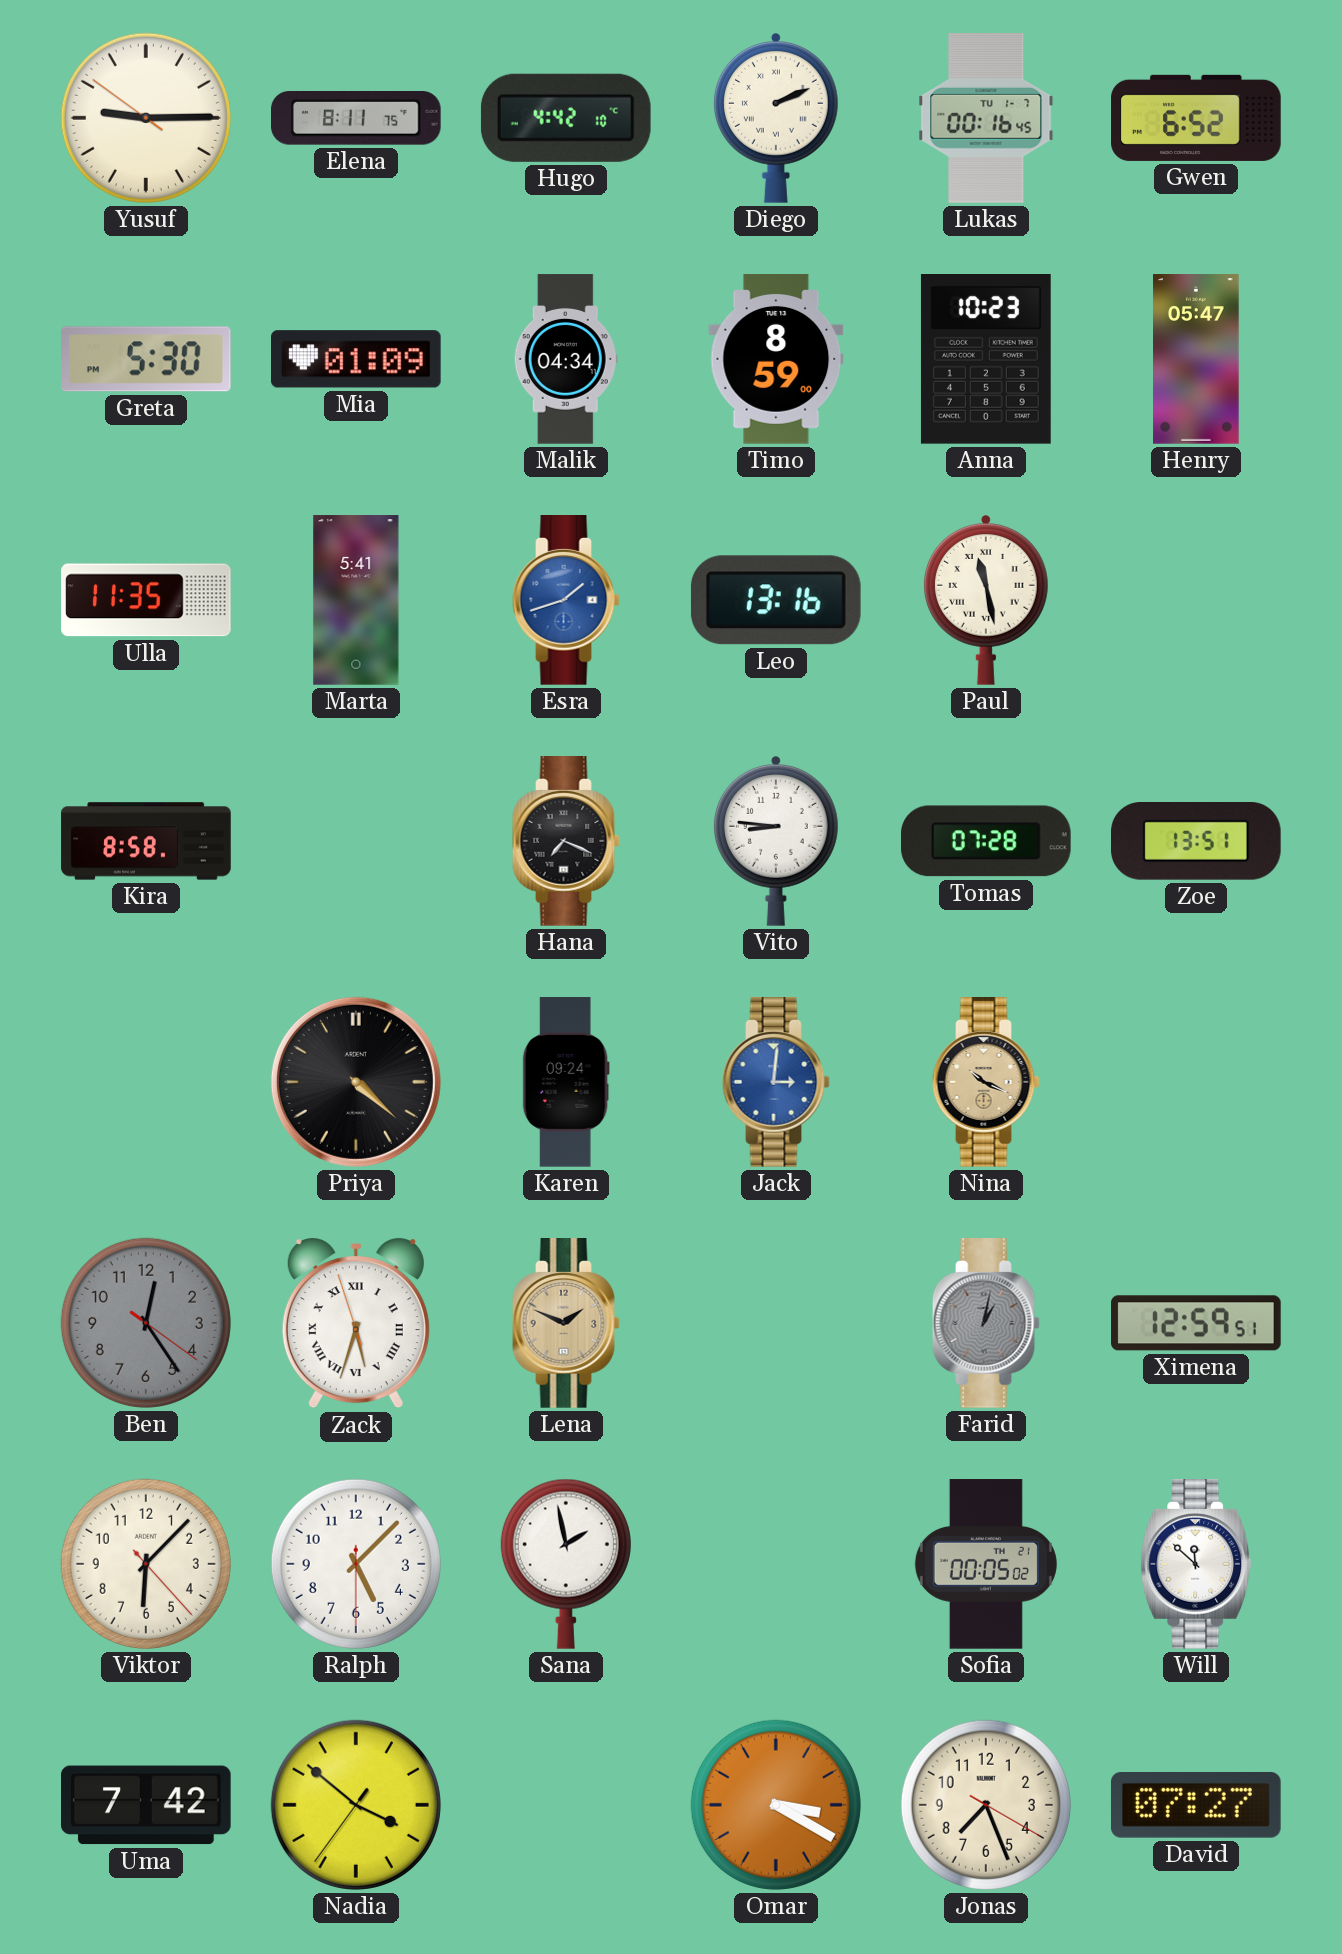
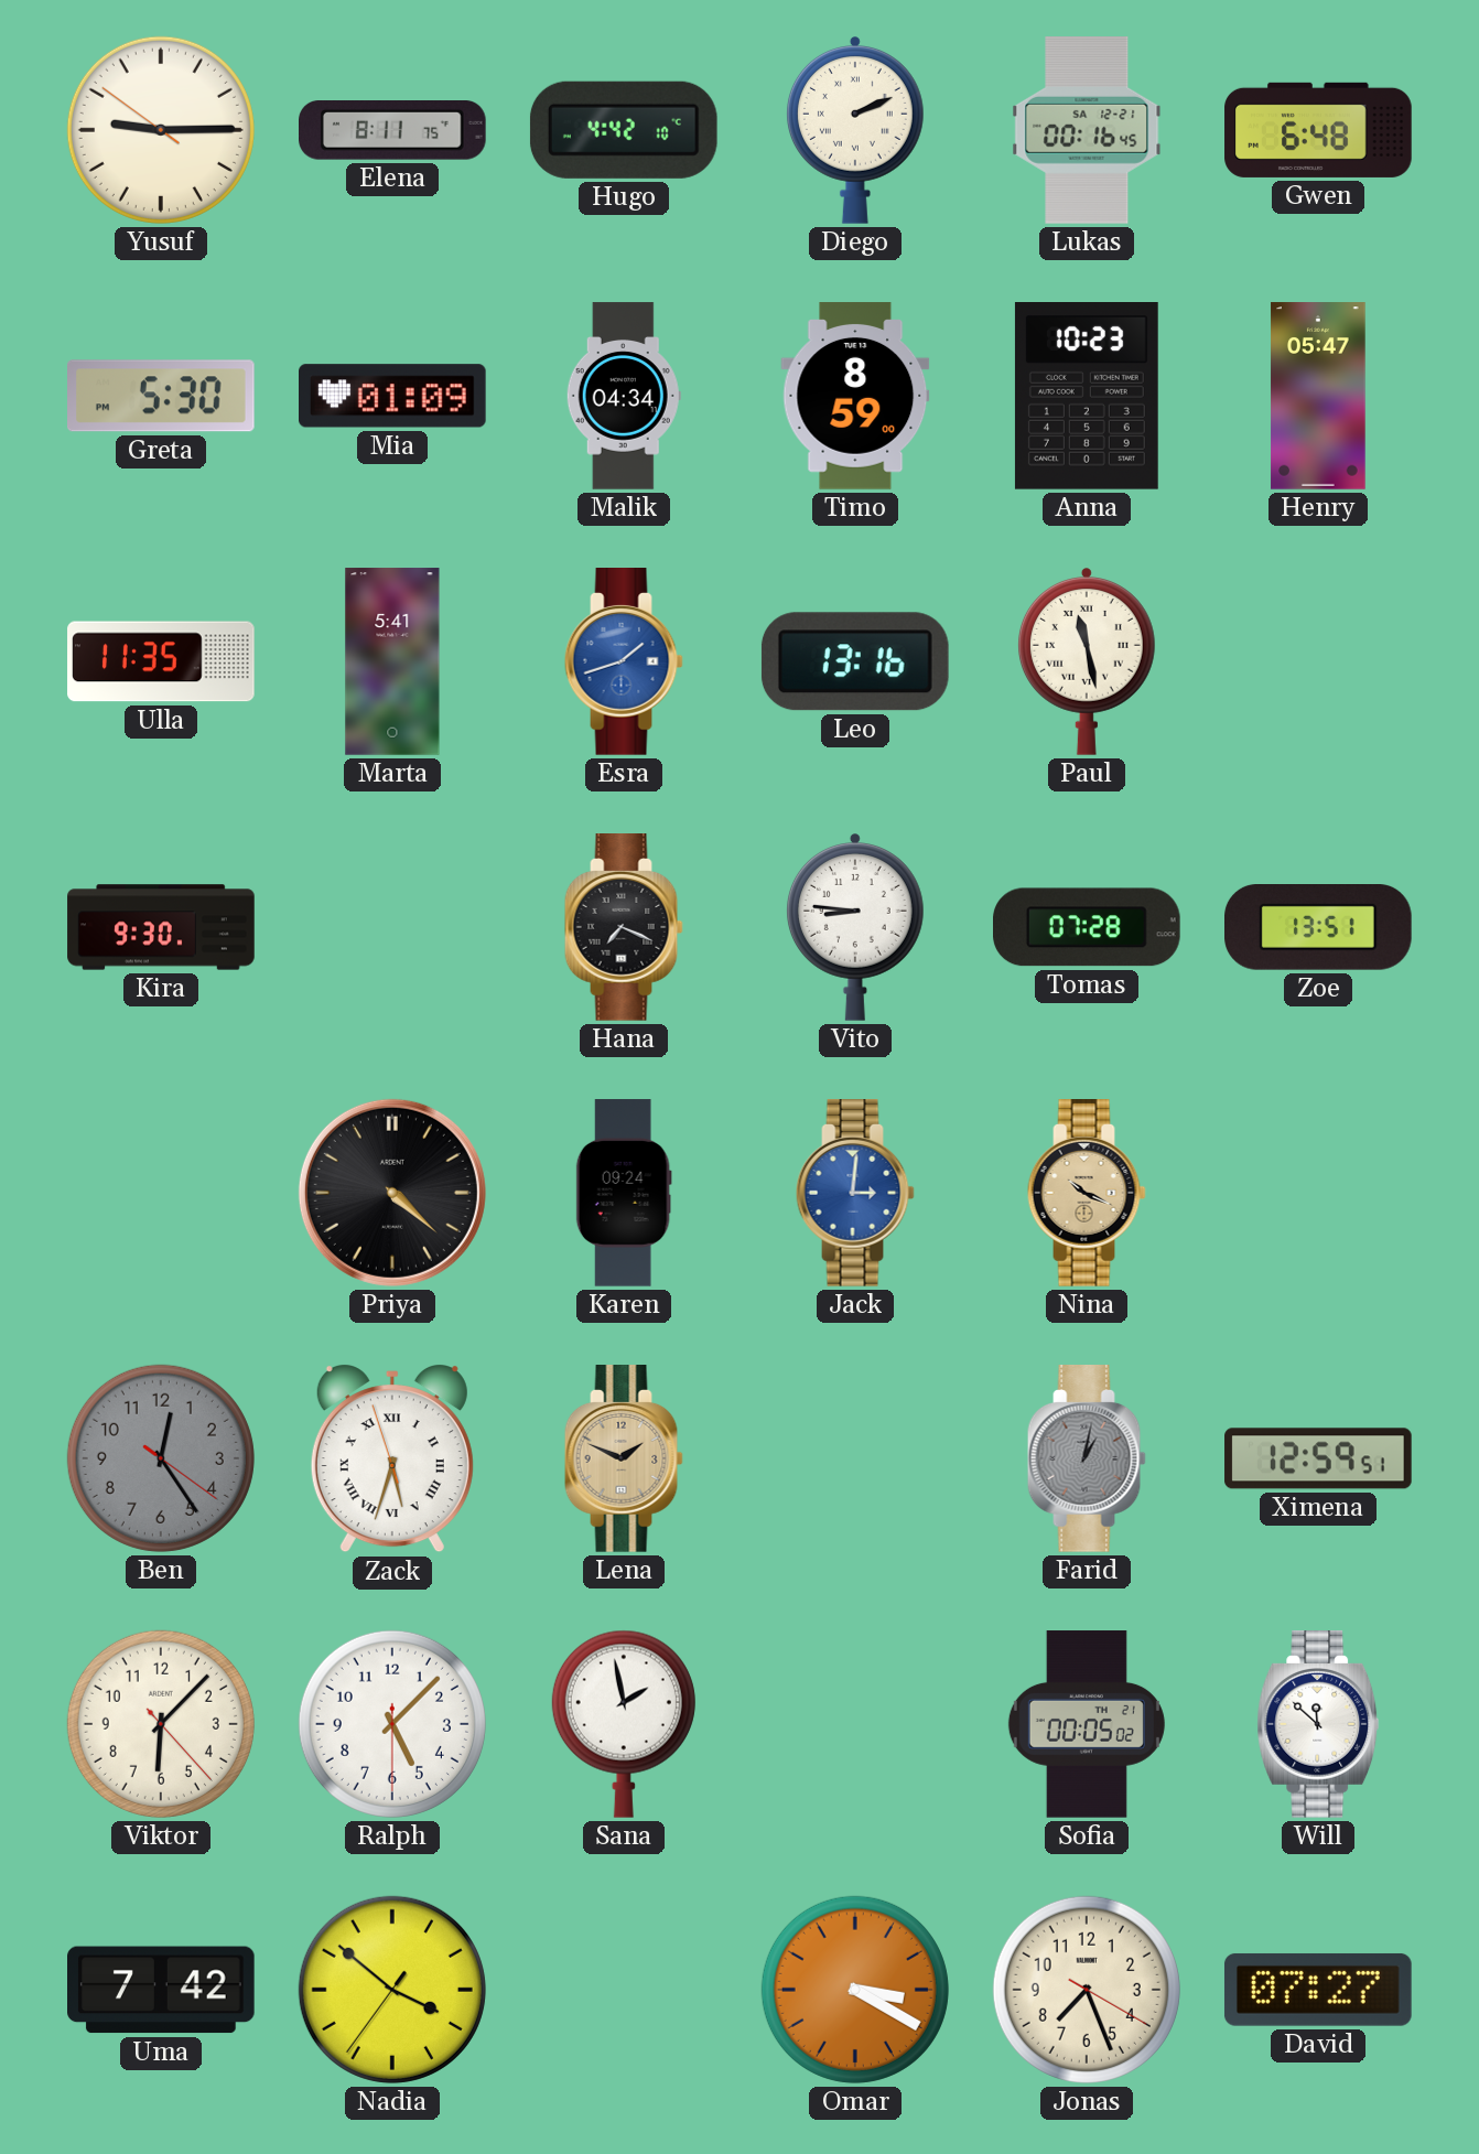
Lukas date: TU 1-7 -> SA 12-21 (1087, 131)
Gwen: 6:52 -> 6:48 (1318, 130)
Kira: 8:58 -> 9:30 (161, 927)
